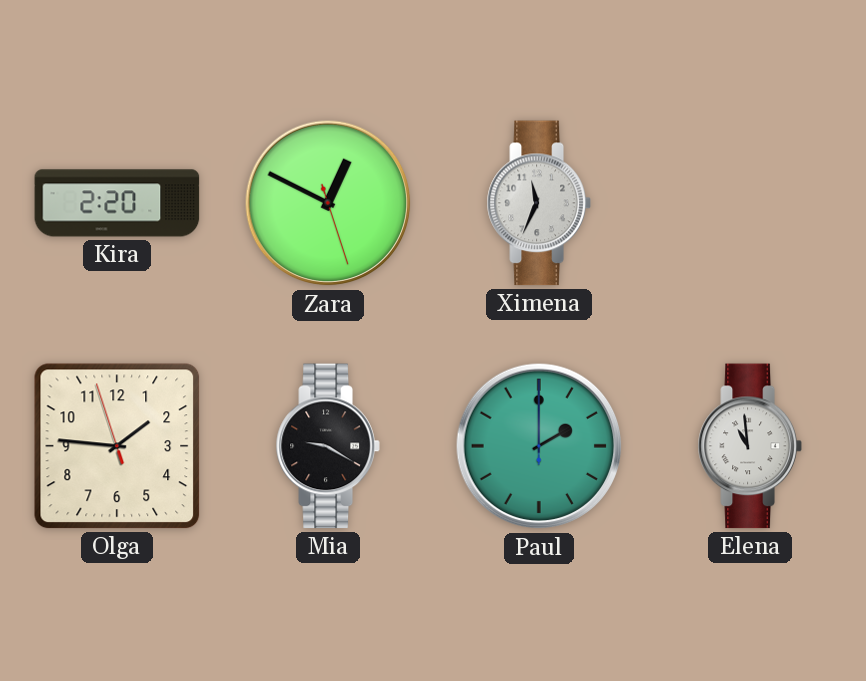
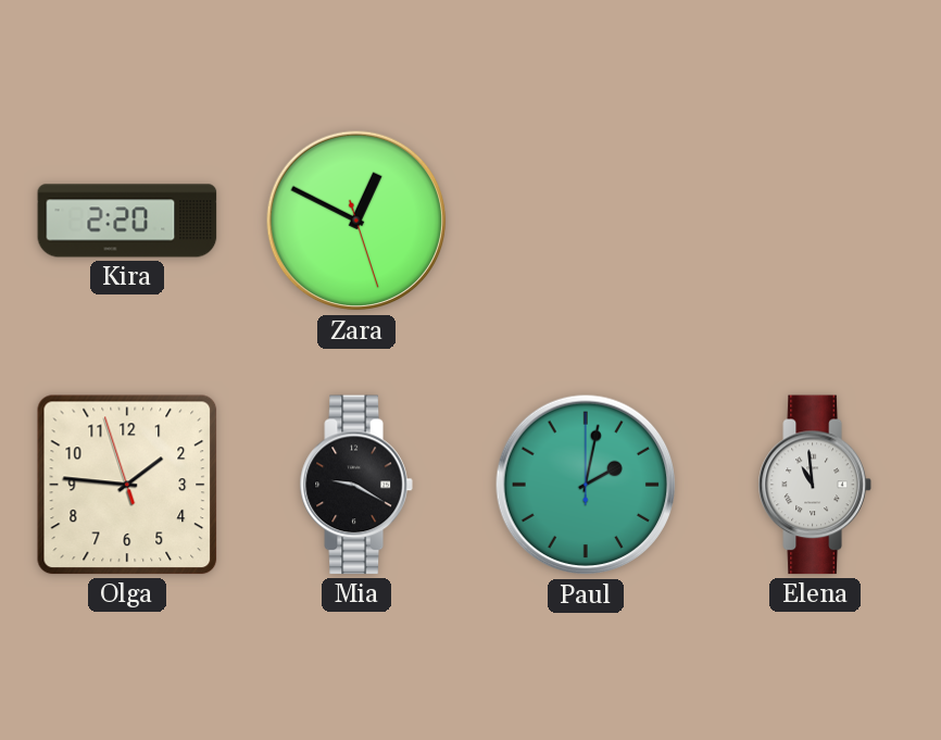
Ximena: 11:34 -> none (539, 203)
Paul: 2:00 -> 2:02 (586, 485)
